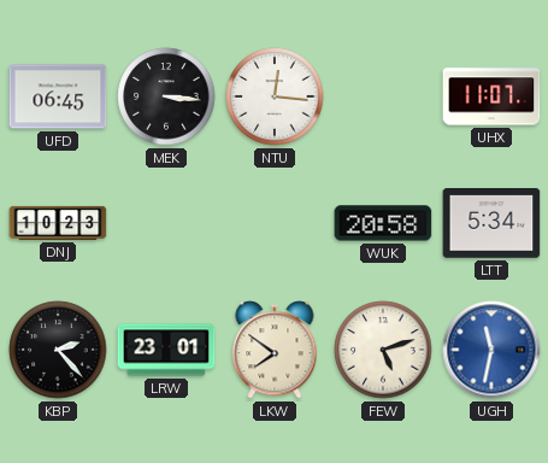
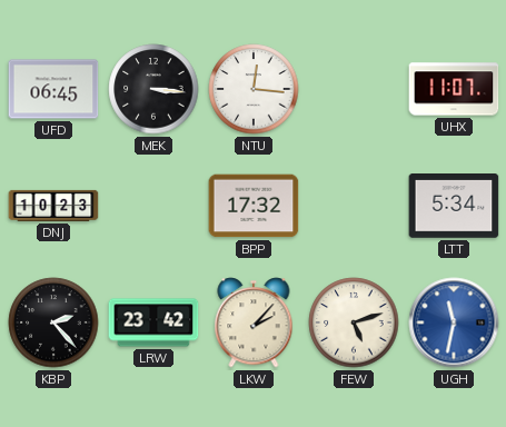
BPP: none -> 17:32 (254, 206)
WUK: 20:58 -> none (383, 223)
LRW: 23:01 -> 23:42 (153, 322)
LKW: 7:51 -> 2:07 (254, 322)
